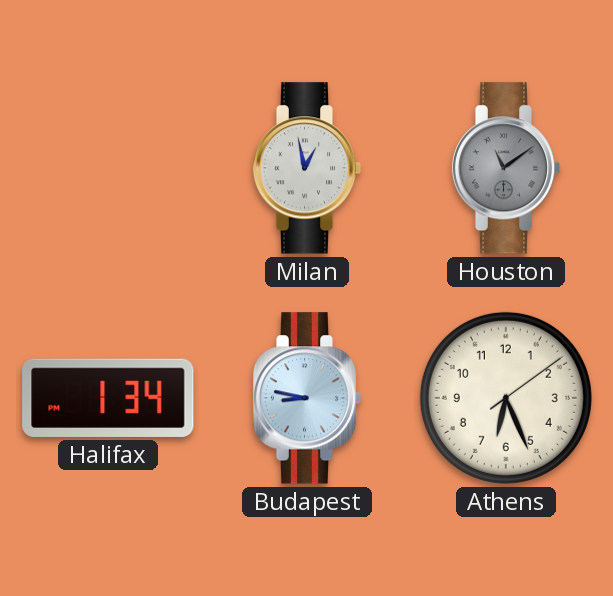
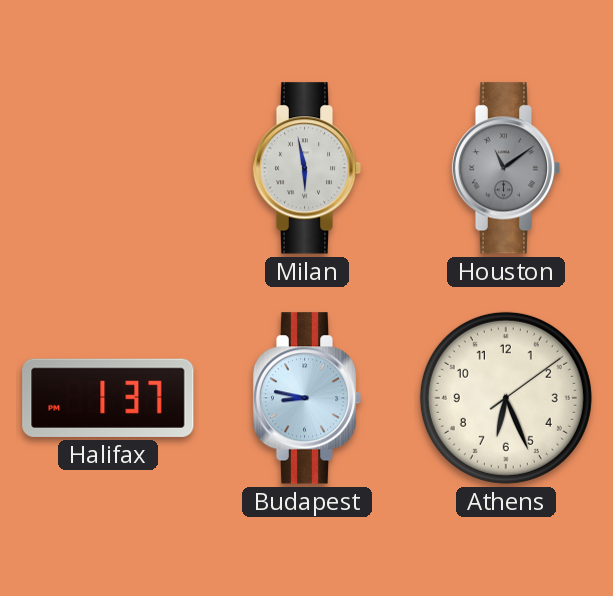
Milan: 12:58 -> 5:58 (307, 168)
Halifax: 1:34 -> 1:37 (108, 398)
